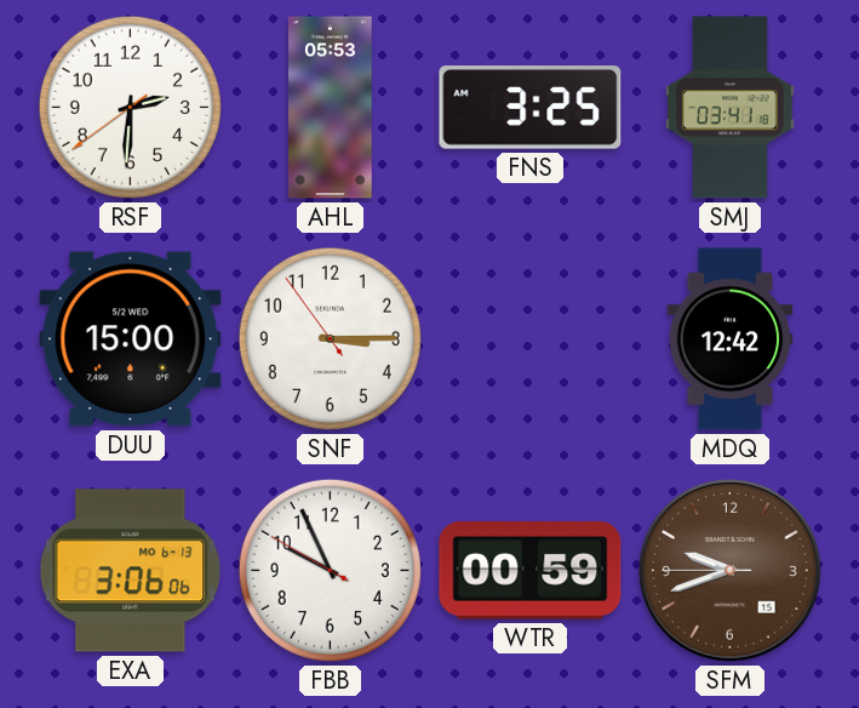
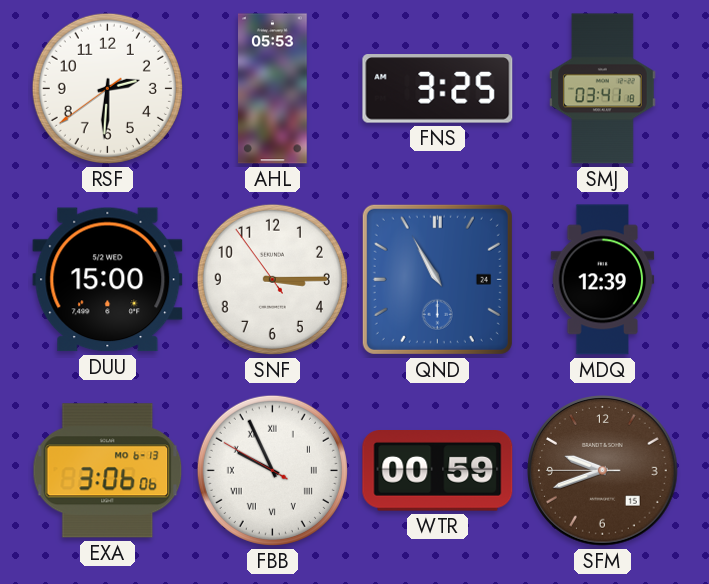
QND: none -> 10:55 (437, 279)
MDQ: 12:42 -> 12:39 (603, 280)
FBB numerals: Arabic -> Roman (272, 470)
